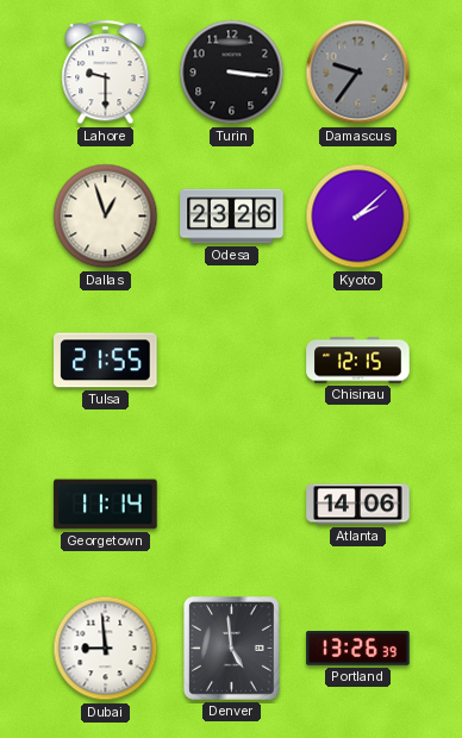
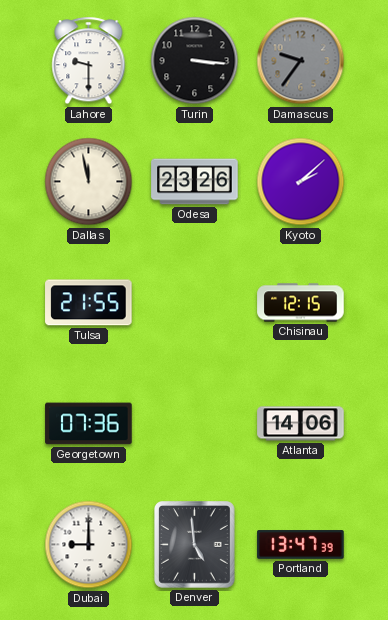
Dallas: 12:57 -> 11:58 (89, 182)
Georgetown: 11:14 -> 07:36 (89, 424)
Dubai: 8:59 -> 9:00 (89, 545)
Portland: 13:26 -> 13:47 (301, 545)
